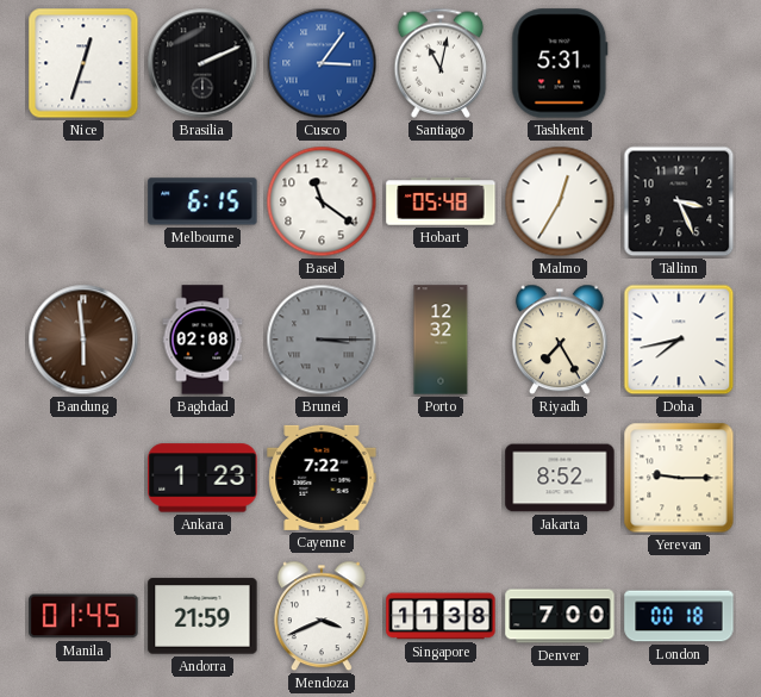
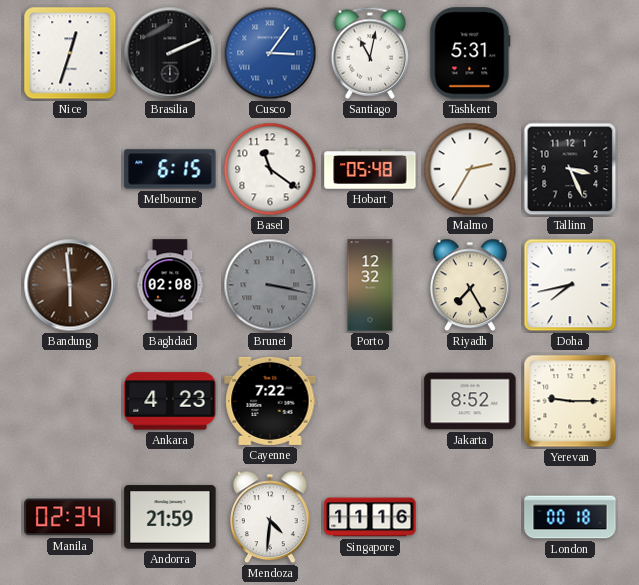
Malmo: 12:35 -> 2:35 (470, 169)
Brunei: 3:15 -> 3:17 (270, 285)
Ankara: 1:23 -> 4:23 (170, 401)
Manila: 01:45 -> 02:34 (70, 517)
Mendoza: 3:41 -> 4:31 (270, 517)
Singapore: 11:38 -> 11:16 (370, 517)
Denver: 7:00 -> none (560, 616)
